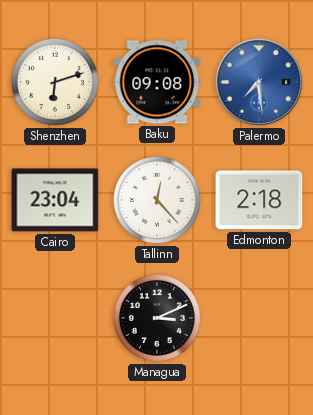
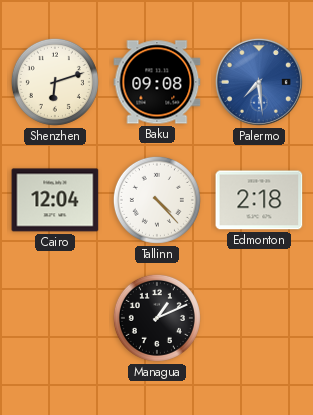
Cairo: 23:04 -> 12:04 (55, 200)
Tallinn: 12:23 -> 4:23 (157, 200)
Managua: 3:11 -> 1:11 (157, 318)
